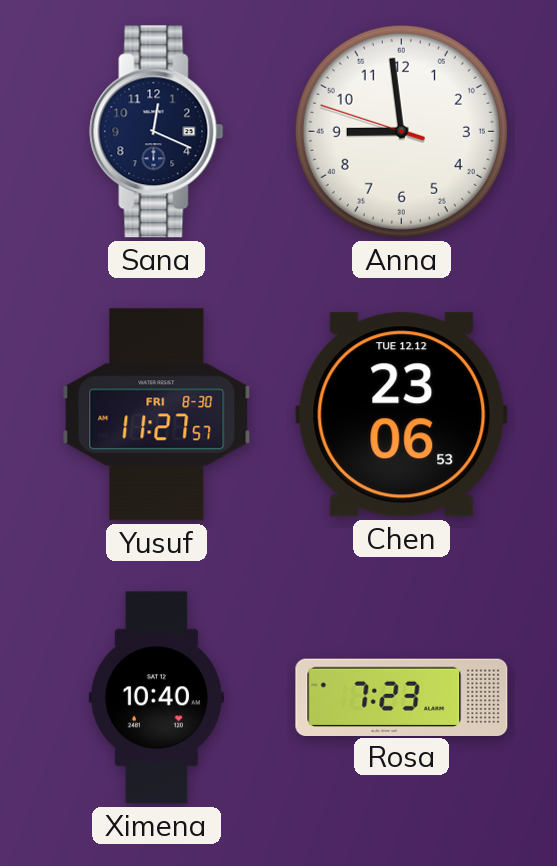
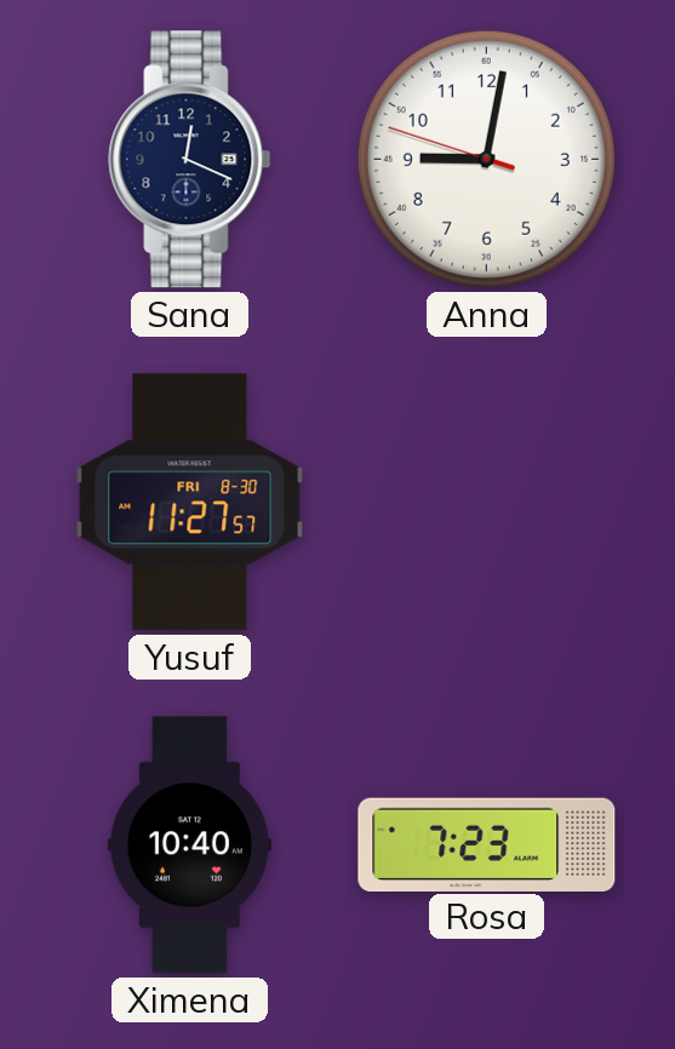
Anna: 8:58 -> 9:01 (486, 159)
Chen: 23:06 -> none (402, 415)
